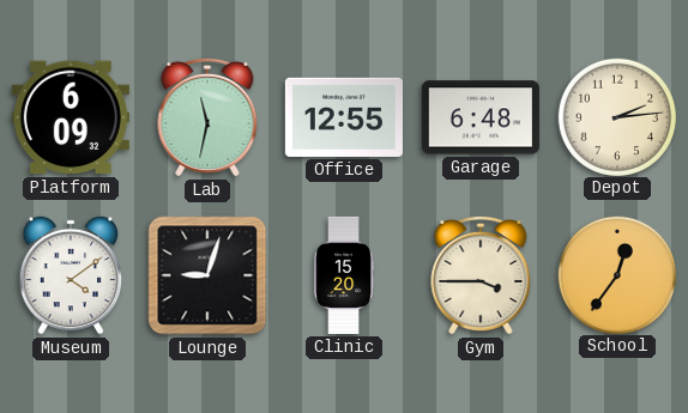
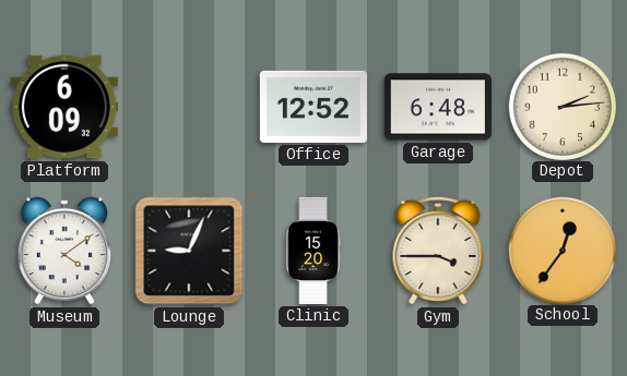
Lab: 11:32 -> none (207, 117)
Office: 12:55 -> 12:52 (313, 107)
Lounge: 9:03 -> 9:04 (189, 251)
